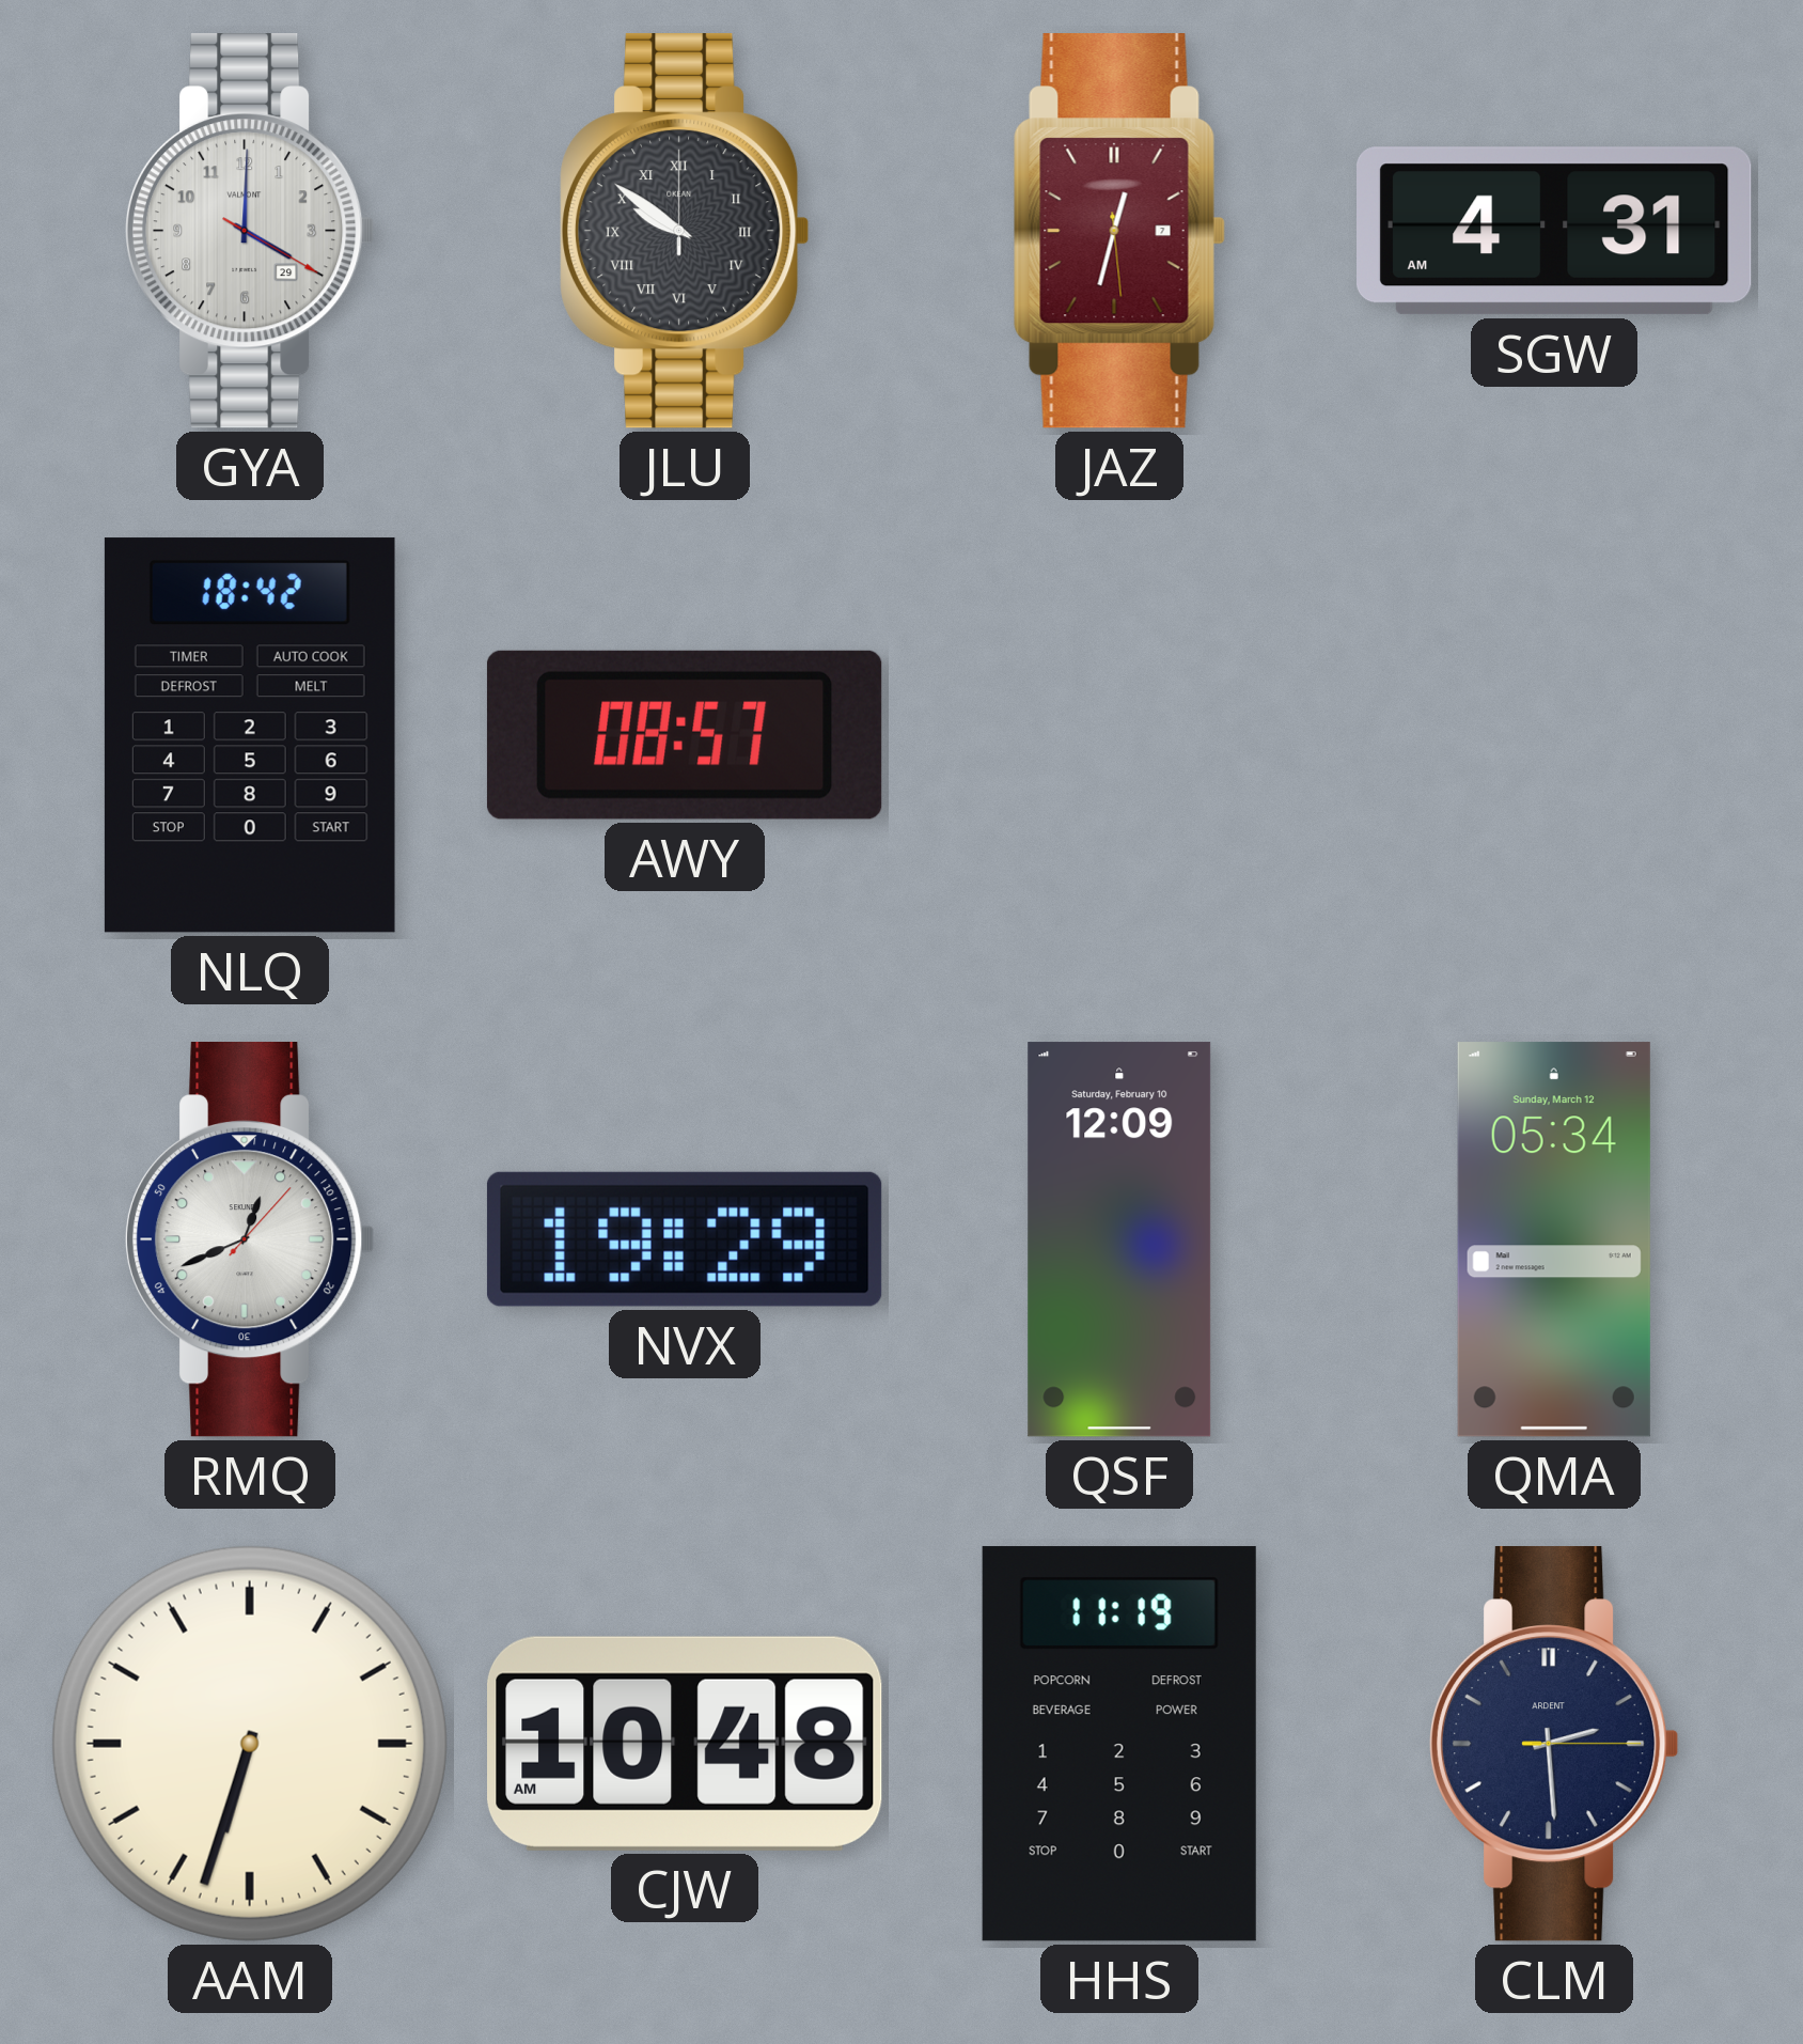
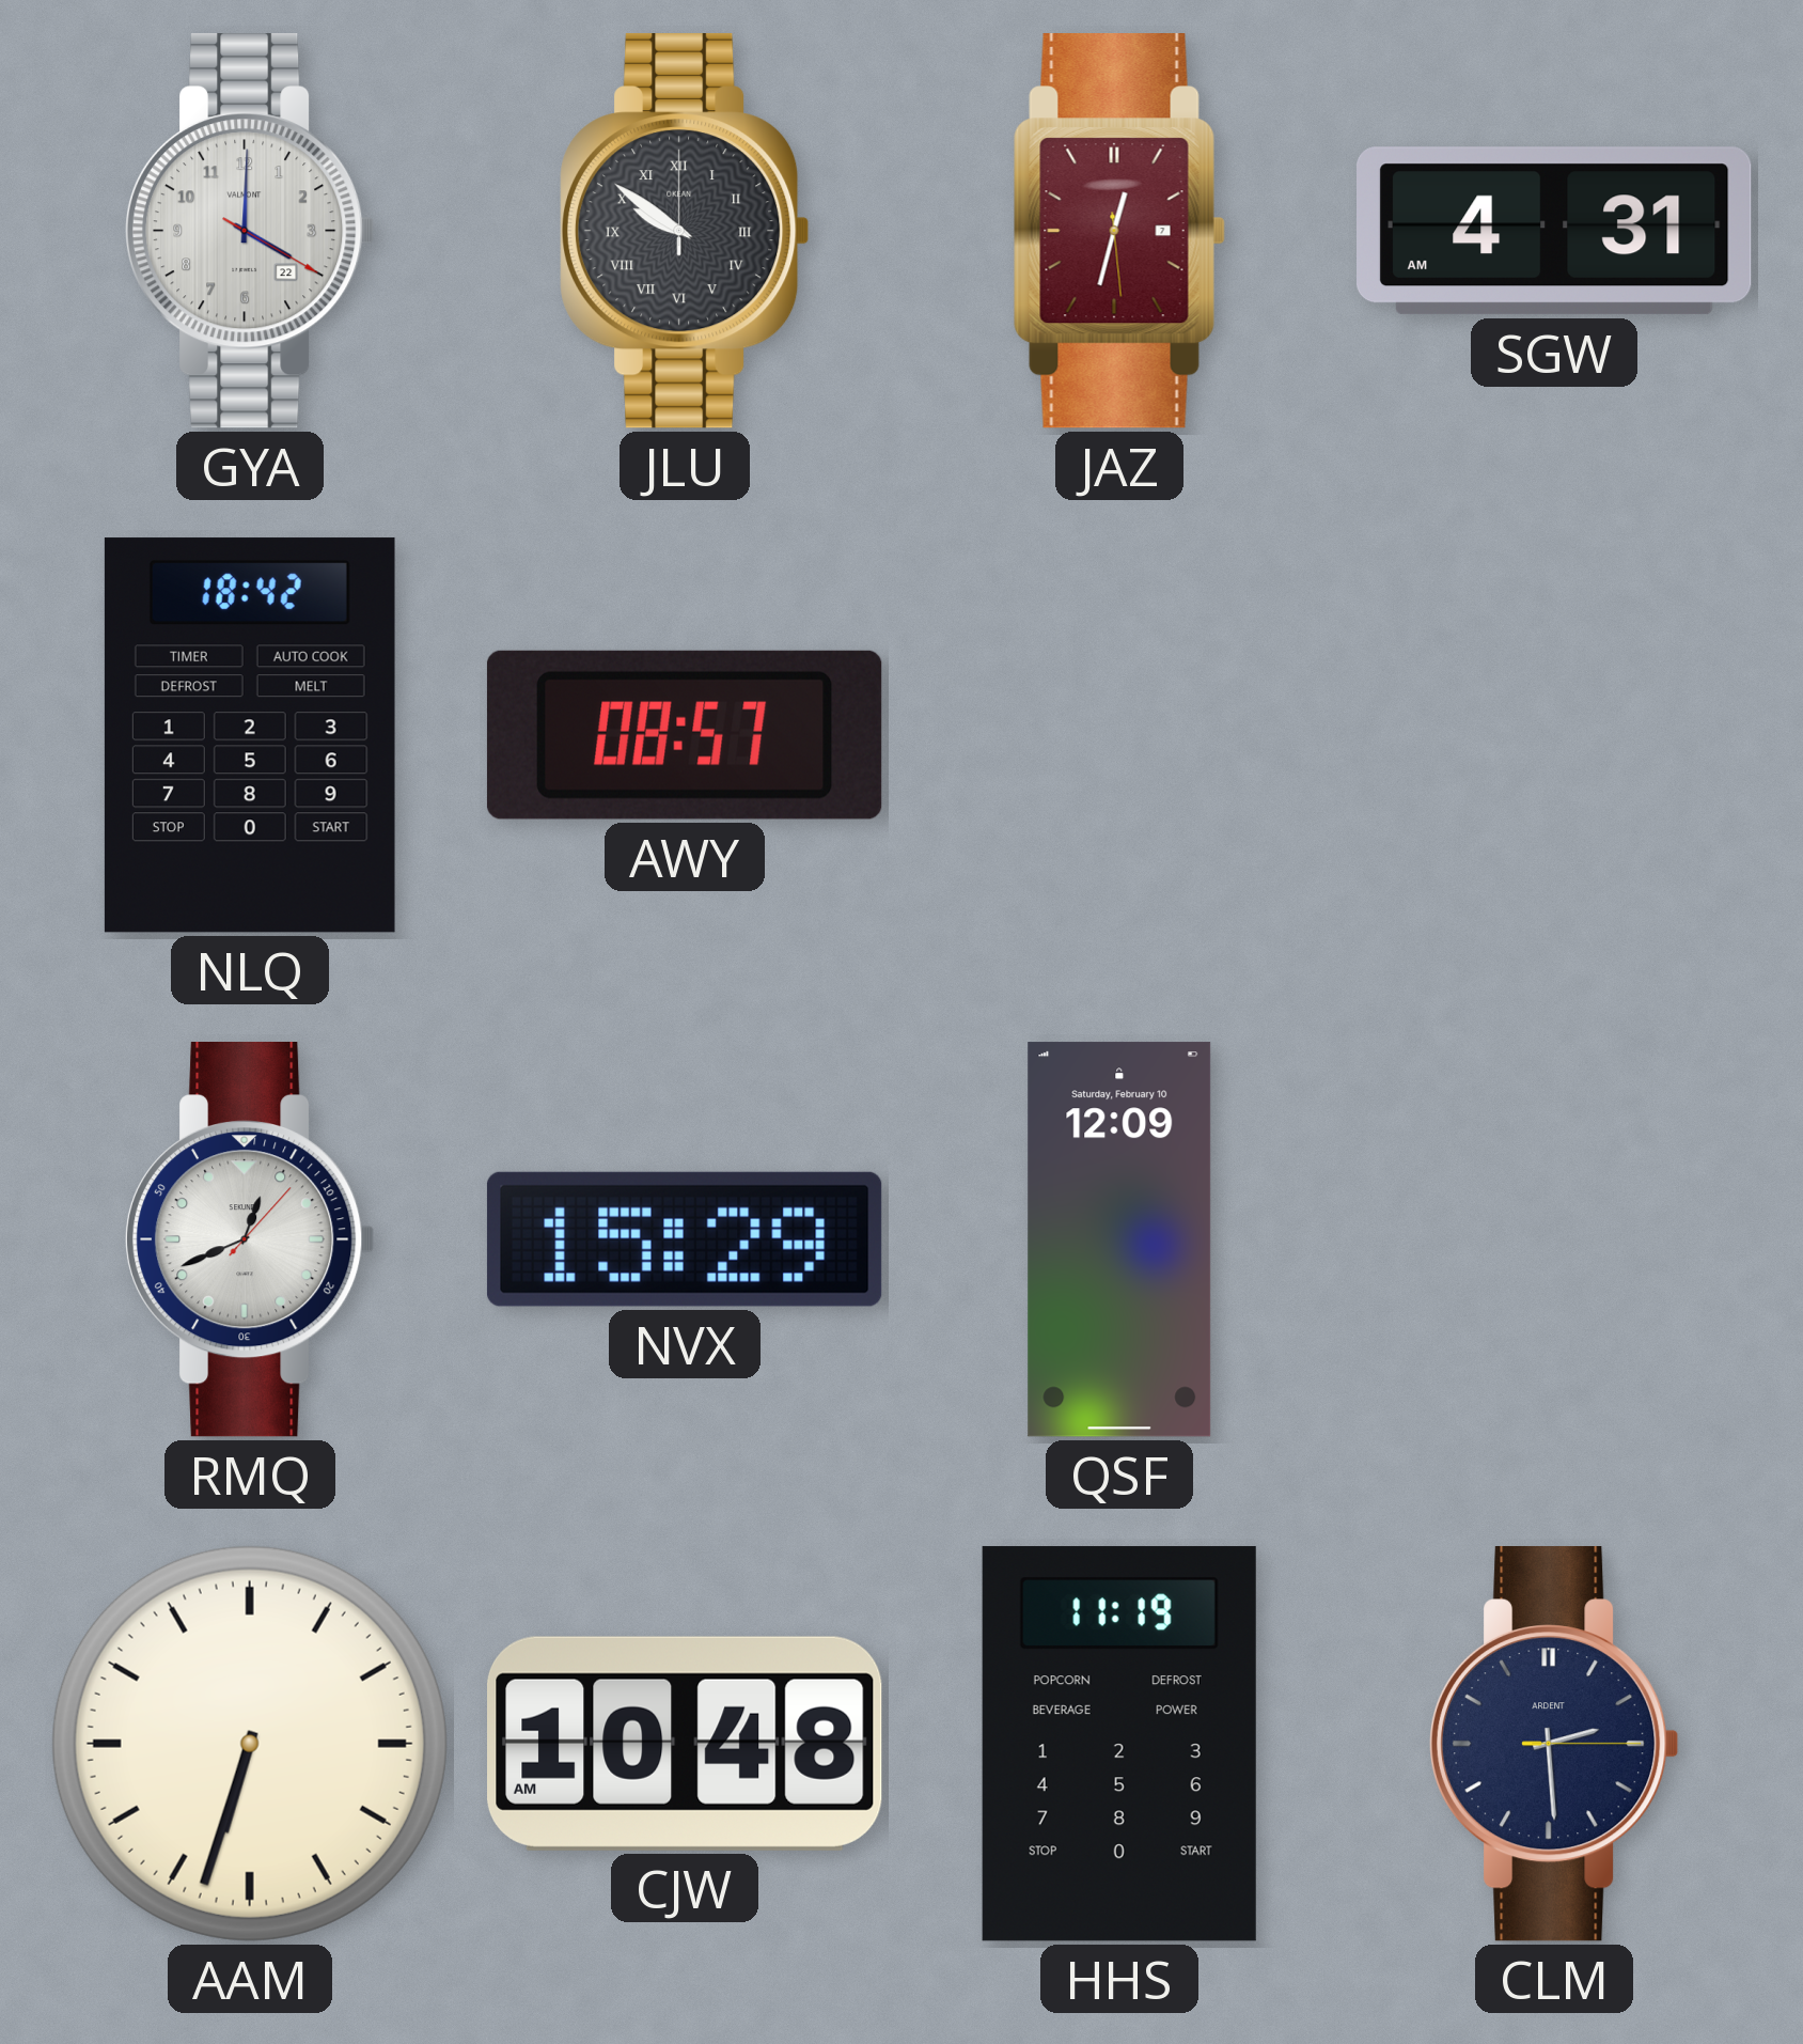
GYA date: 29 -> 22 (251, 232)
NVX: 19:29 -> 15:29 (685, 1239)
QMA: 05:34 -> none (1554, 1239)
